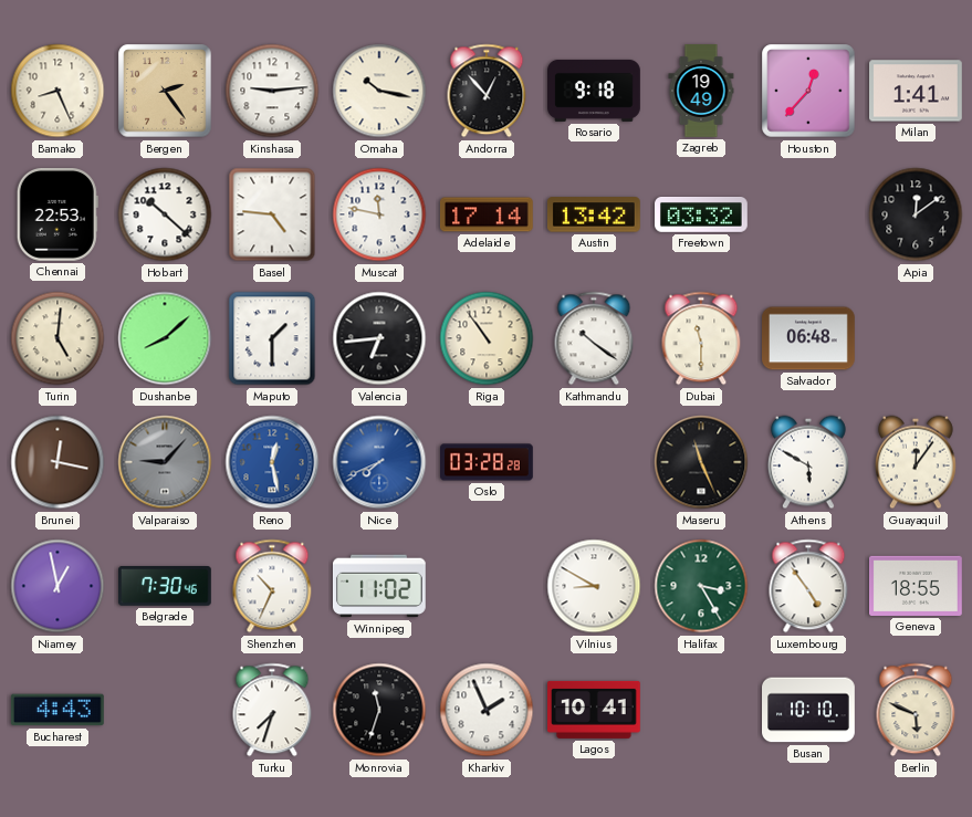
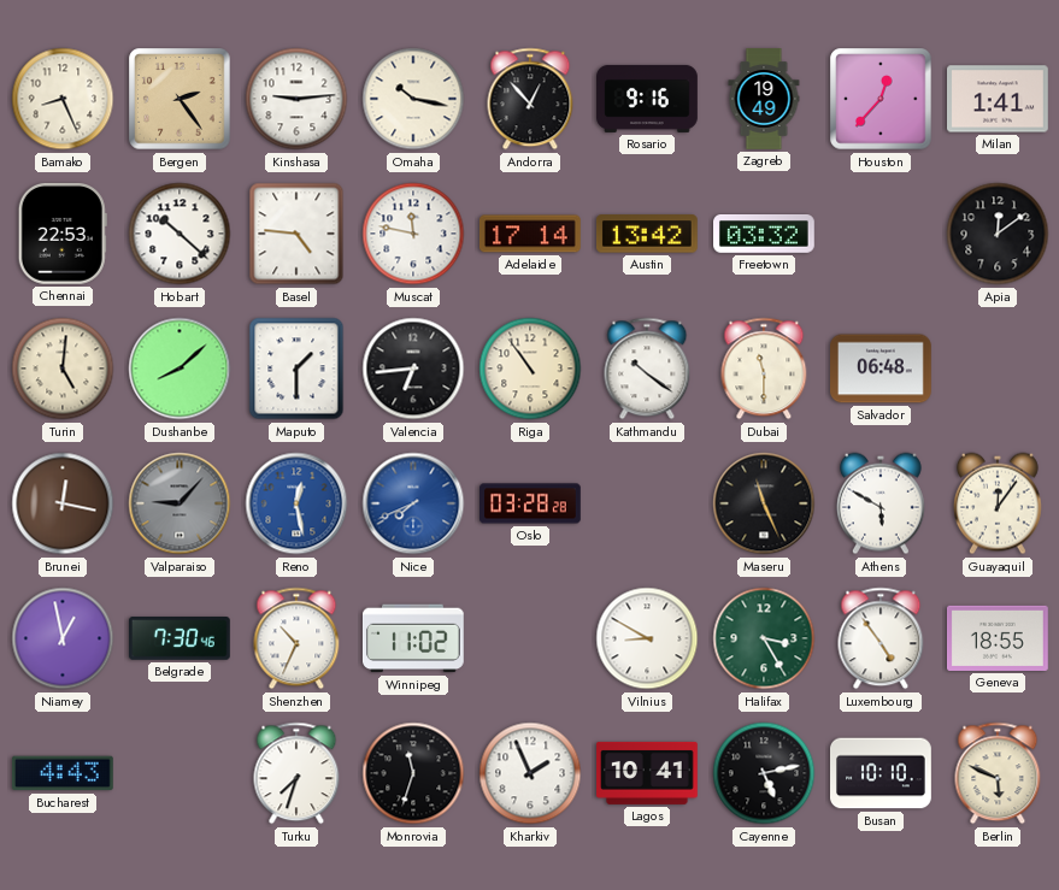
Rosario: 9:18 -> 9:16 (647, 99)
Cayenne: none -> 5:13 (764, 773)
